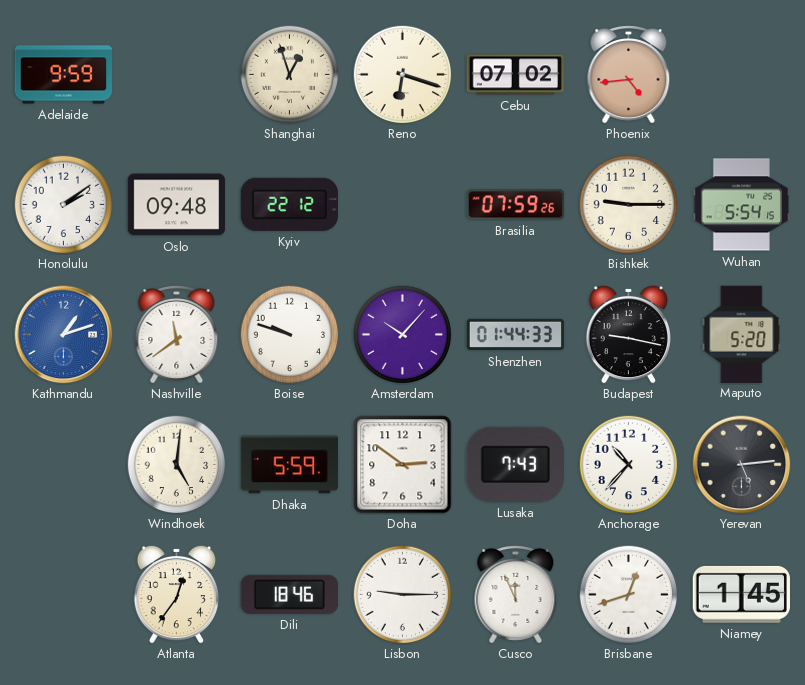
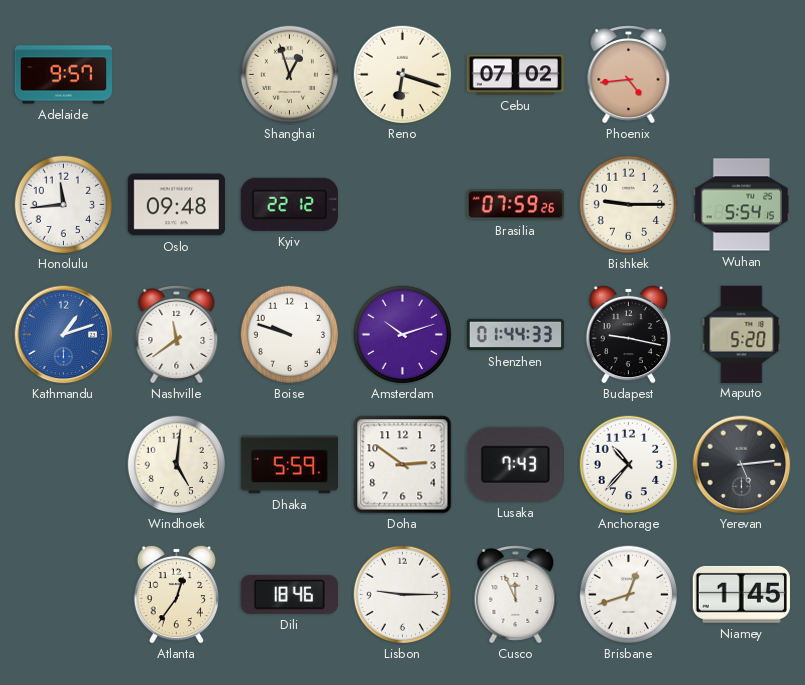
Adelaide: 9:59 -> 9:57 (64, 75)
Honolulu: 2:09 -> 11:44 (64, 205)
Amsterdam: 10:07 -> 10:12 (403, 335)
